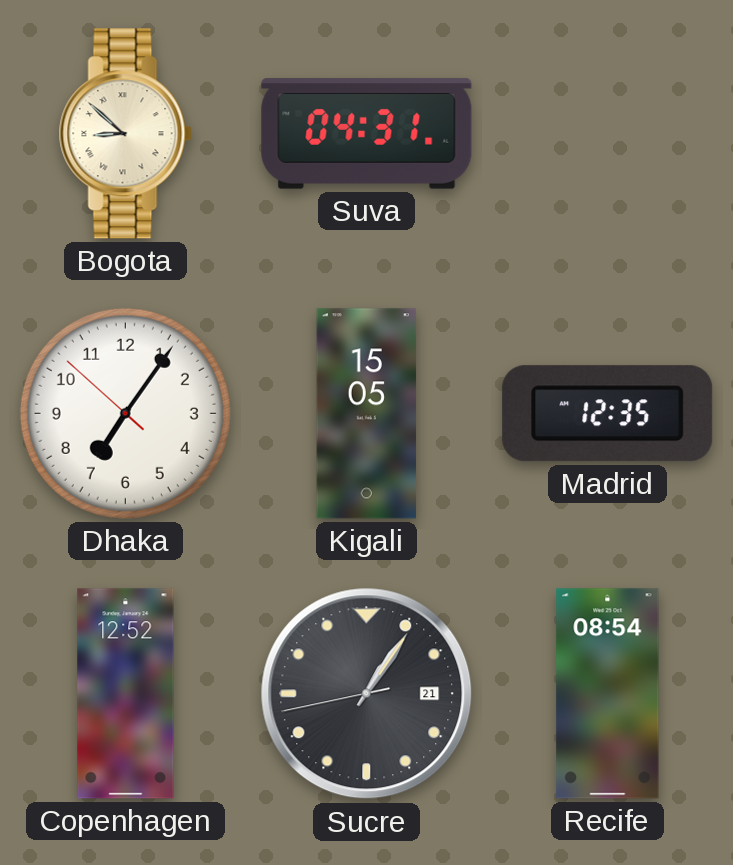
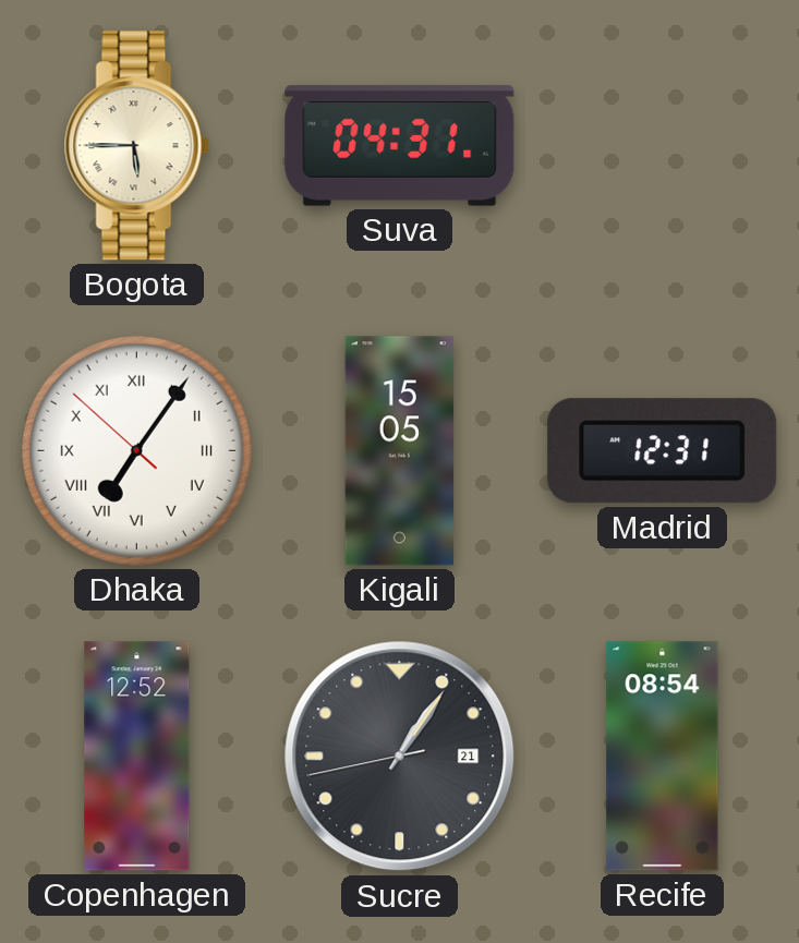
Bogota: 8:52 -> 5:45 (136, 146)
Dhaka numerals: Arabic -> Roman (136, 450)
Madrid: 12:35 -> 12:31 (663, 451)
